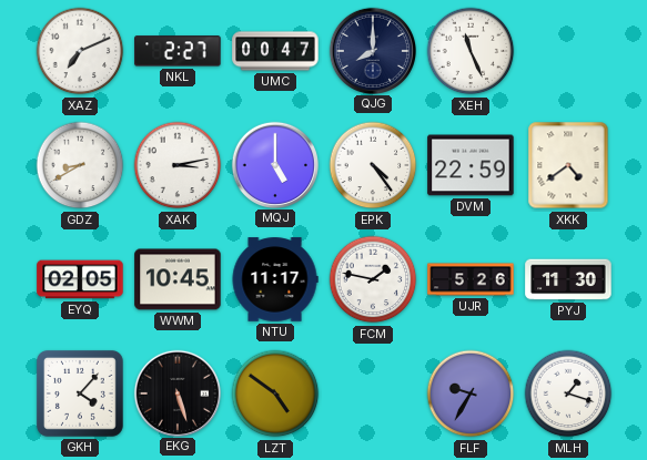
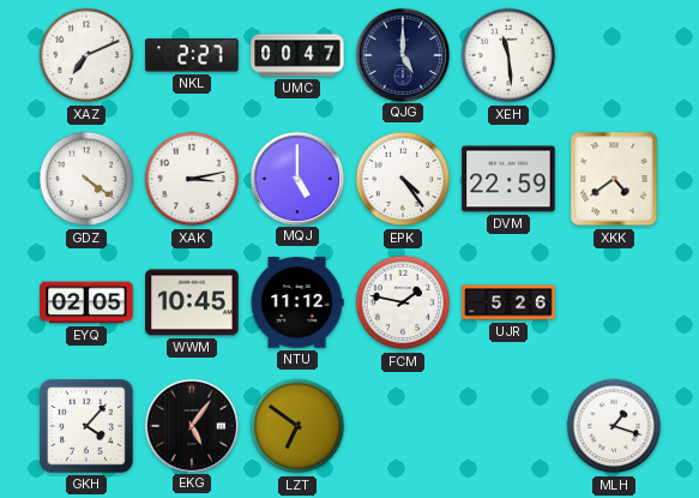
QJG: 8:00 -> 5:00 (402, 54)
XEH: 11:26 -> 11:29 (508, 55)
GDZ: 8:40 -> 4:21 (86, 179)
NTU: 11:17 -> 11:12 (297, 302)
PYJ: 11:30 -> none (568, 279)
EKG: 5:27 -> 5:06 (191, 425)
LZT: 4:51 -> 6:51 (297, 426)
FLF: 9:35 -> none (471, 393)
